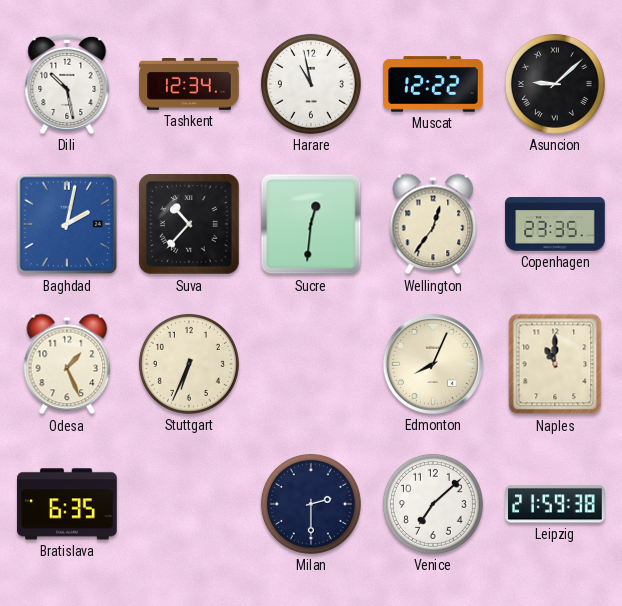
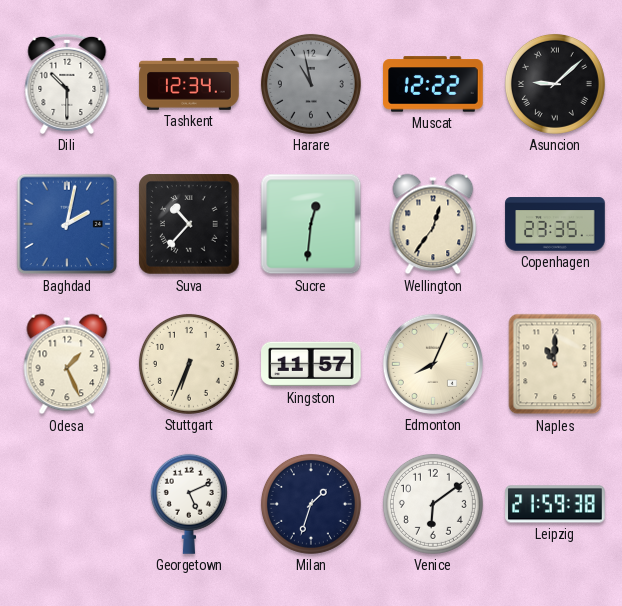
Dili: 10:28 -> 10:30 (67, 84)
Harare dial: white -> grey (311, 84)
Kingston: none -> 11:57 (311, 364)
Bratislava: 6:35 -> none (67, 504)
Georgetown: none -> 5:11 (189, 504)
Milan: 2:30 -> 1:33 (311, 504)
Venice: 7:08 -> 6:09 (433, 504)
